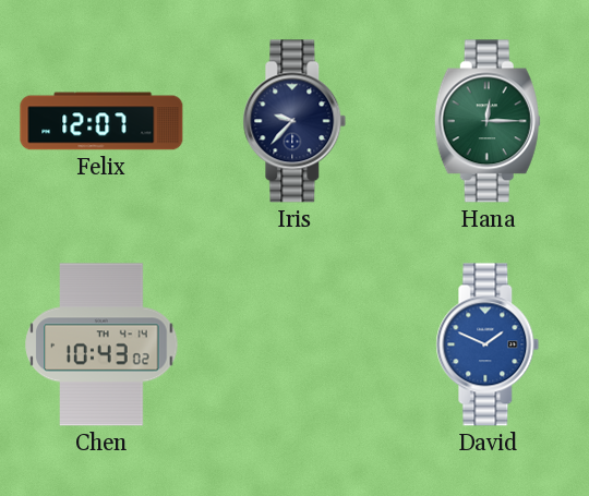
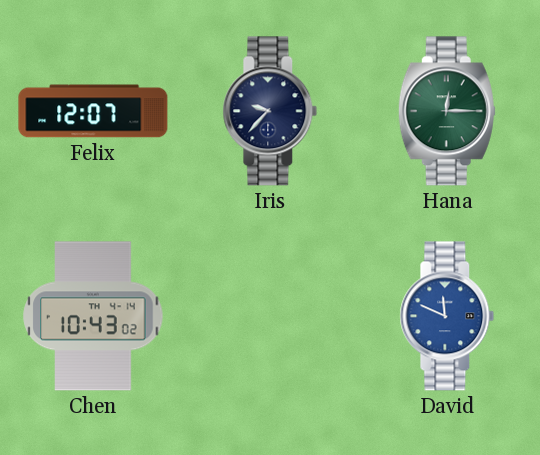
David: 1:49 -> 11:49 (447, 316)
